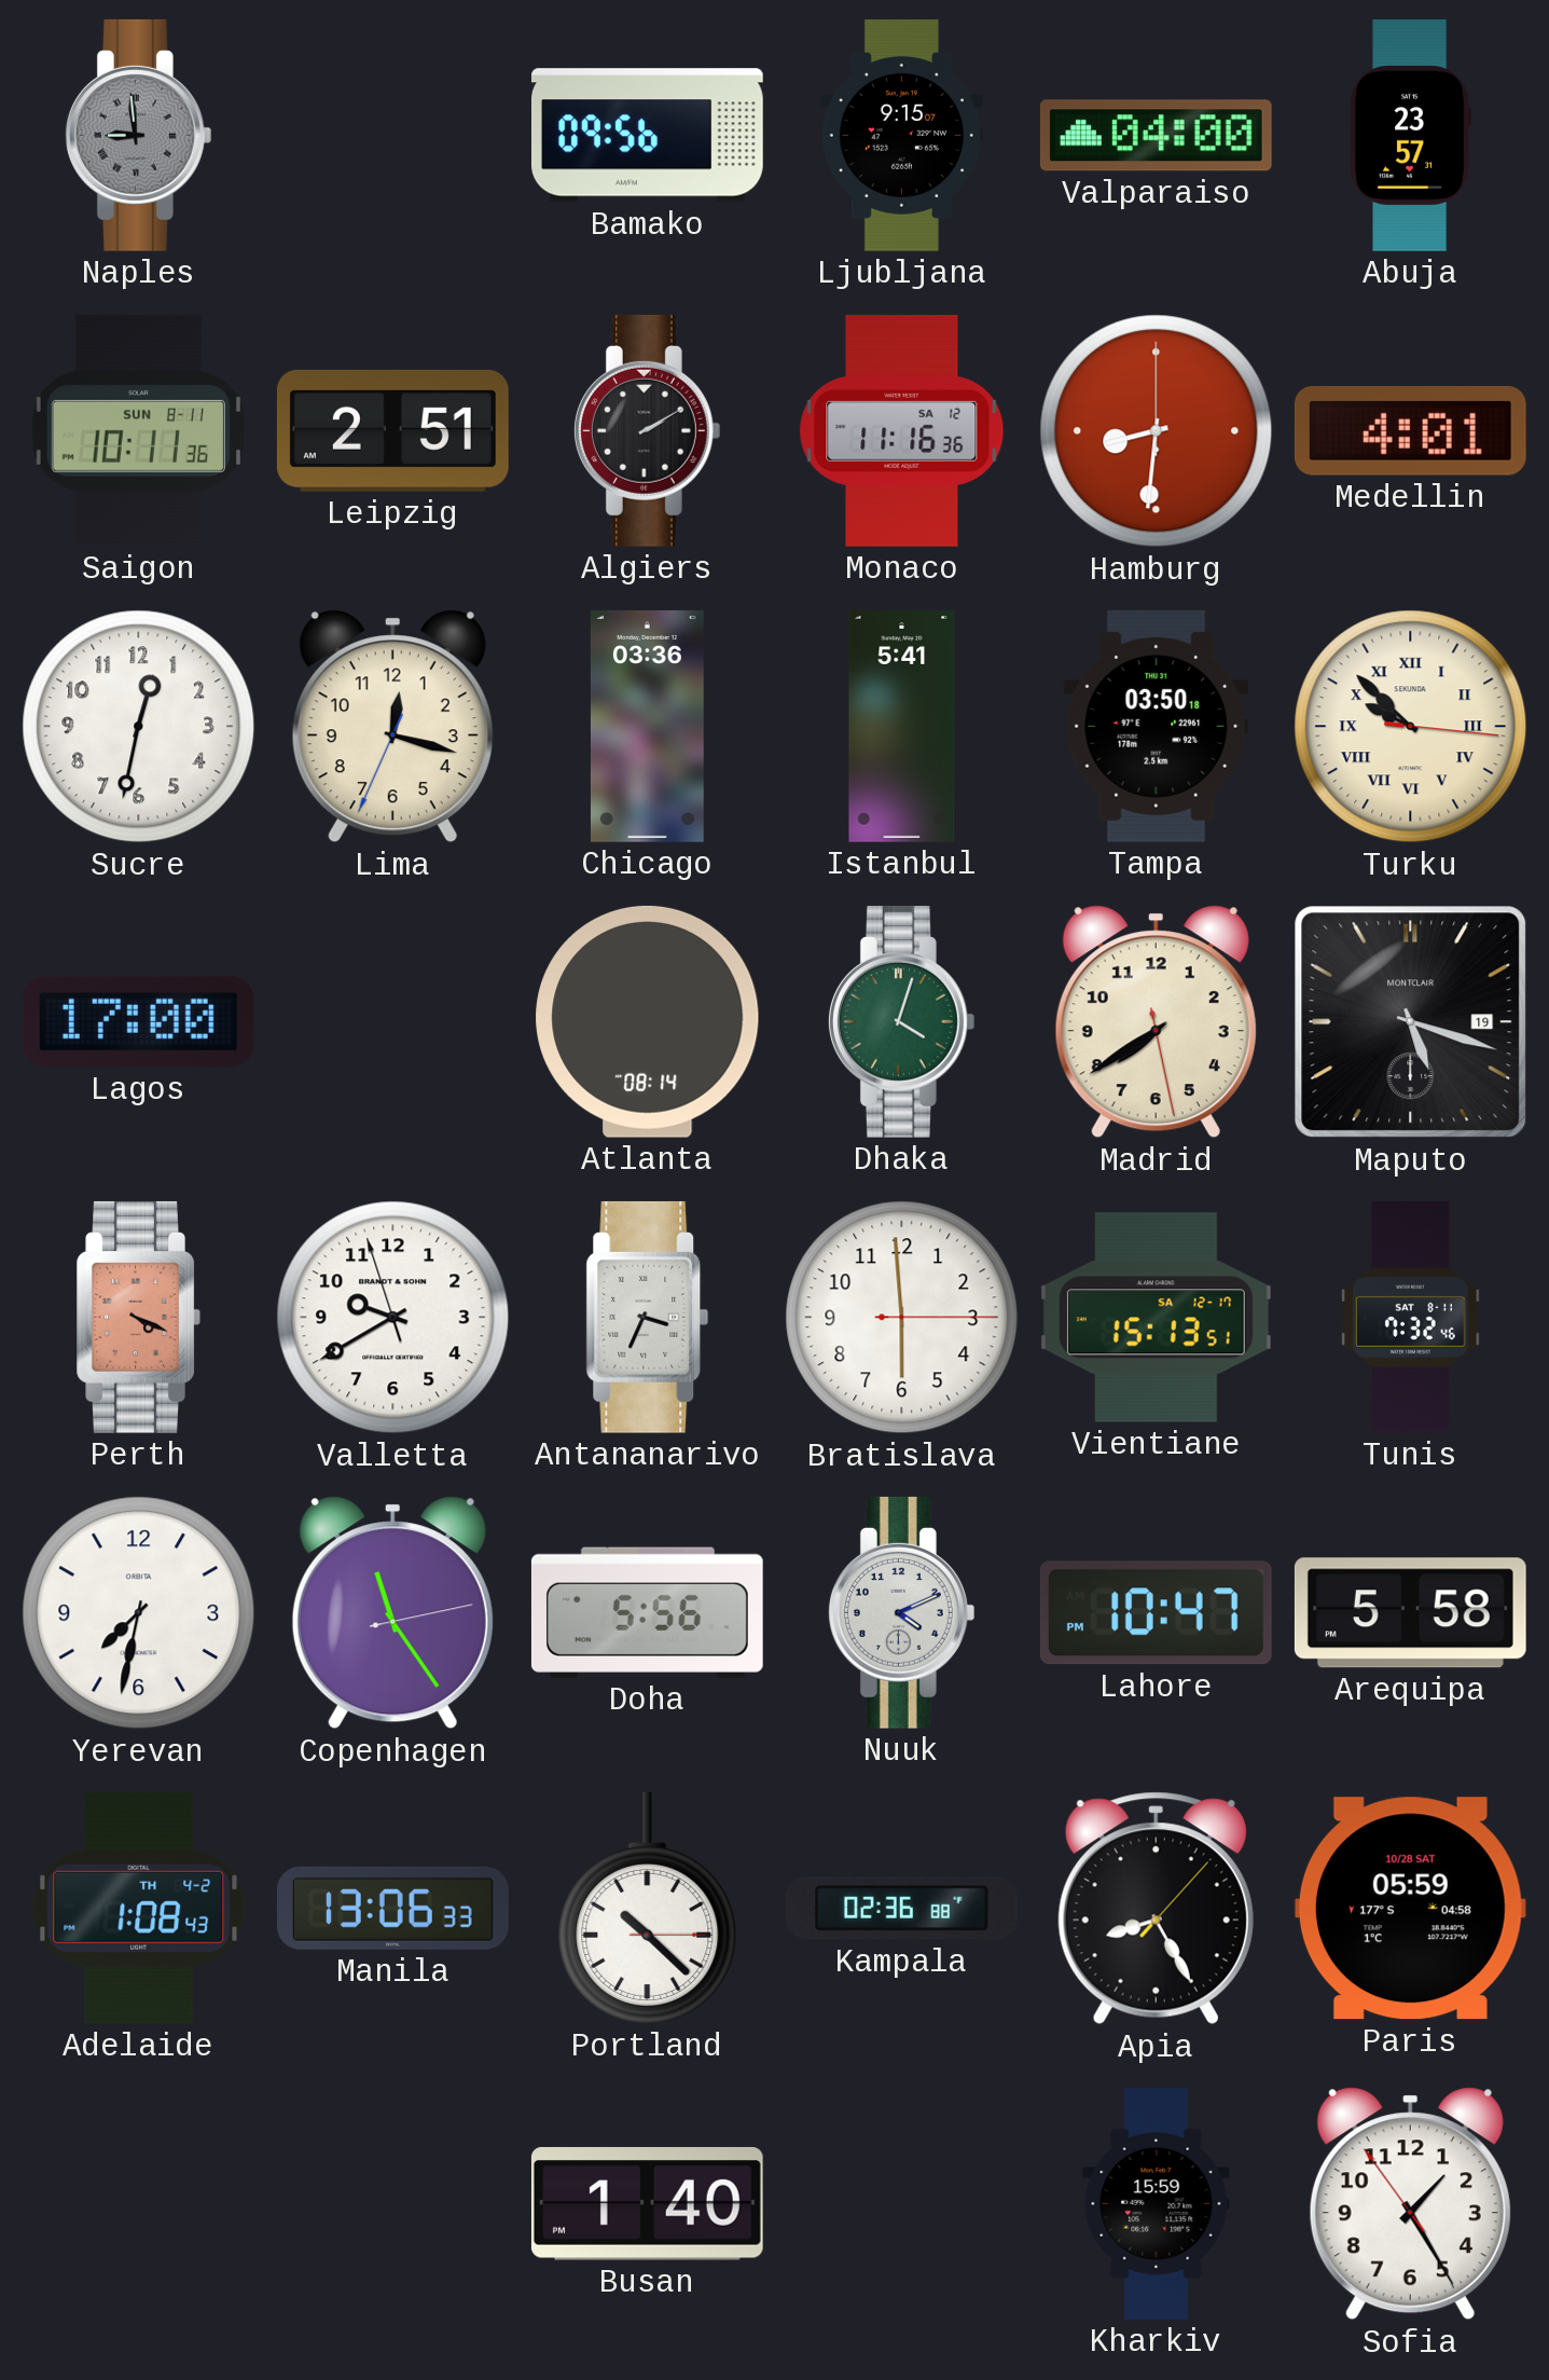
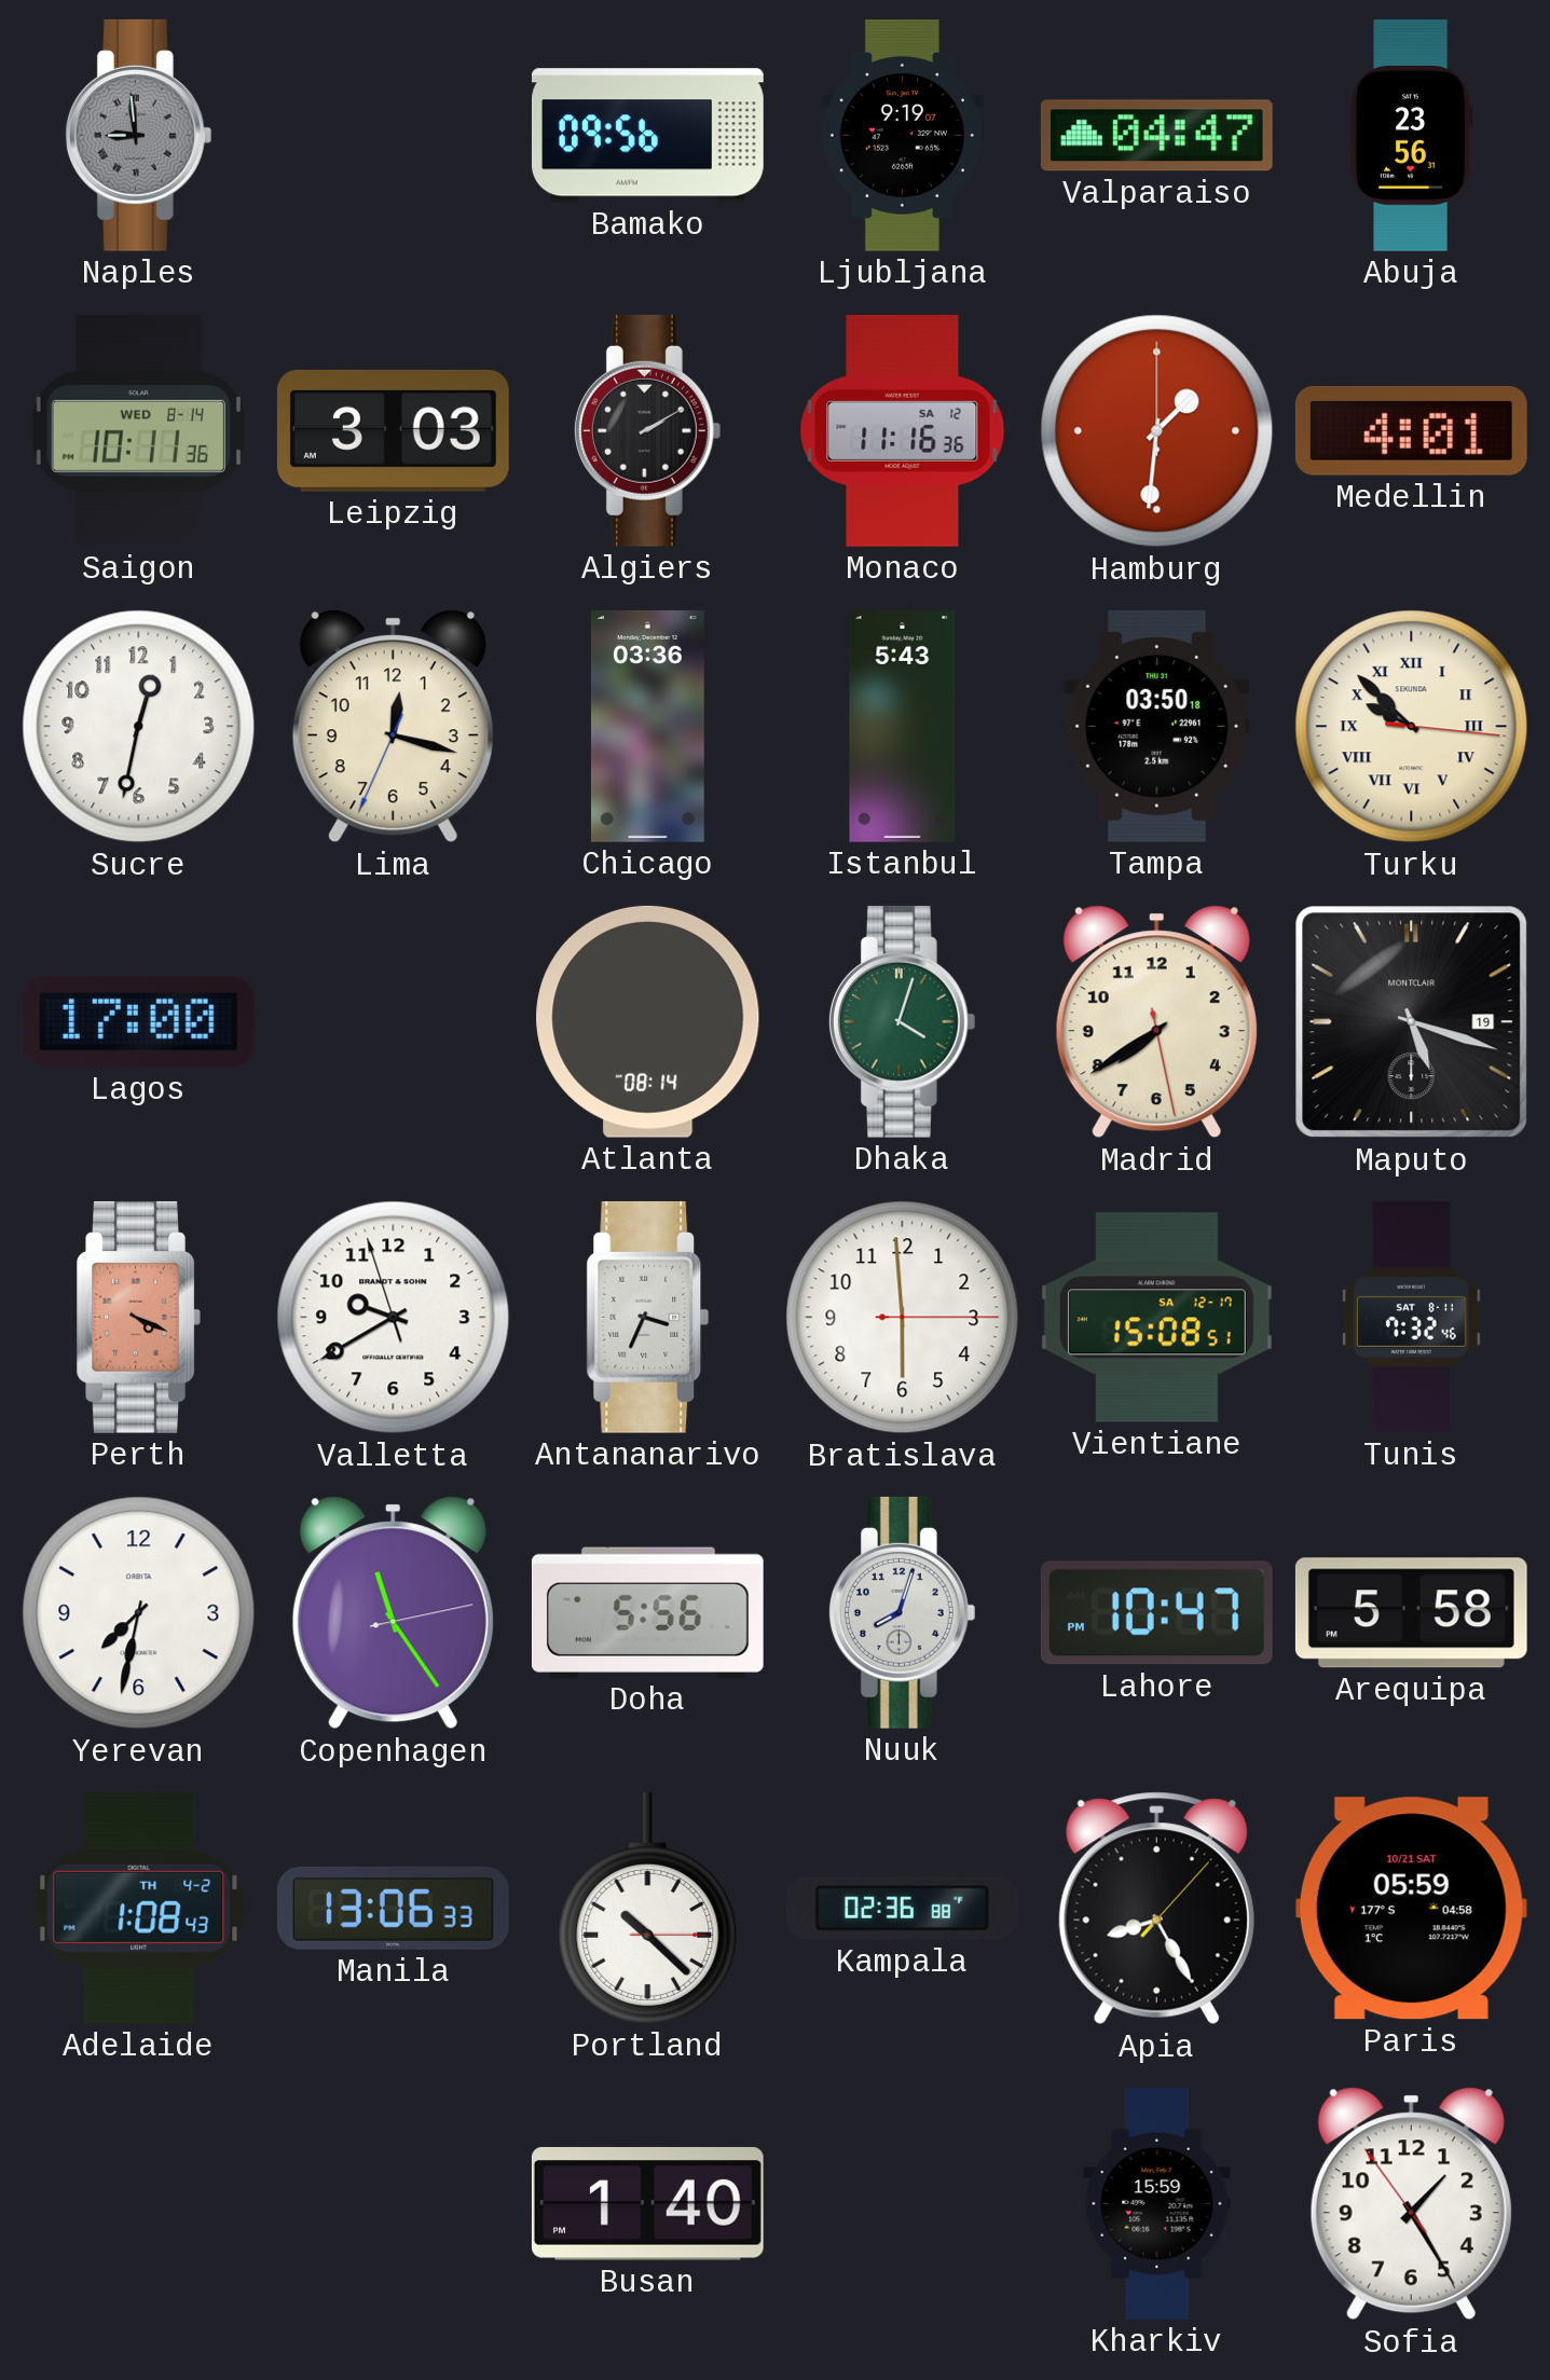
Ljubljana: 9:15 -> 9:19 (902, 136)
Valparaiso: 04:00 -> 04:47 (1156, 136)
Abuja: 23:57 -> 23:56 (1412, 136)
Saigon date: SUN 8-11 -> WED 8-14 (138, 430)
Leipzig: 2:51 -> 3:03 (393, 430)
Hamburg: 8:31 -> 1:31 (1157, 431)
Istanbul: 5:41 -> 5:43 (903, 727)
Vientiane: 15:13 -> 15:08 (1156, 1318)
Nuuk: 4:11 -> 8:03 (902, 1612)
Paris date: 10/28 SAT -> 10/21 SAT (1411, 1909)
